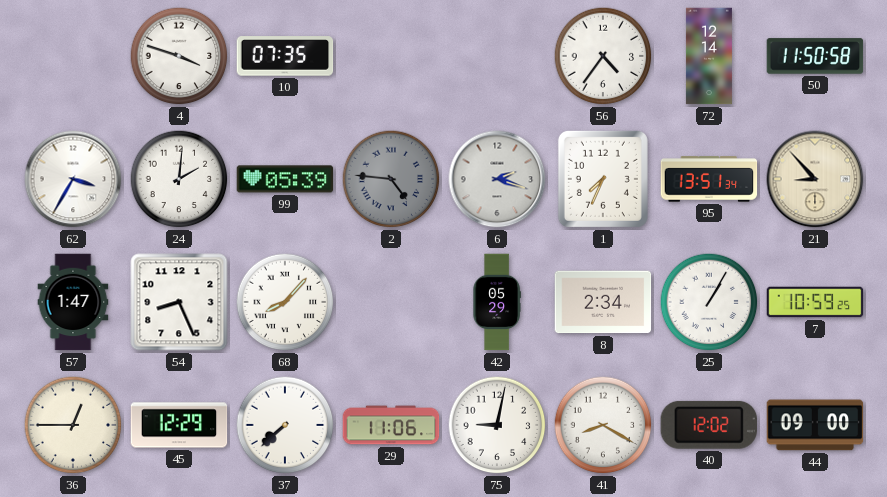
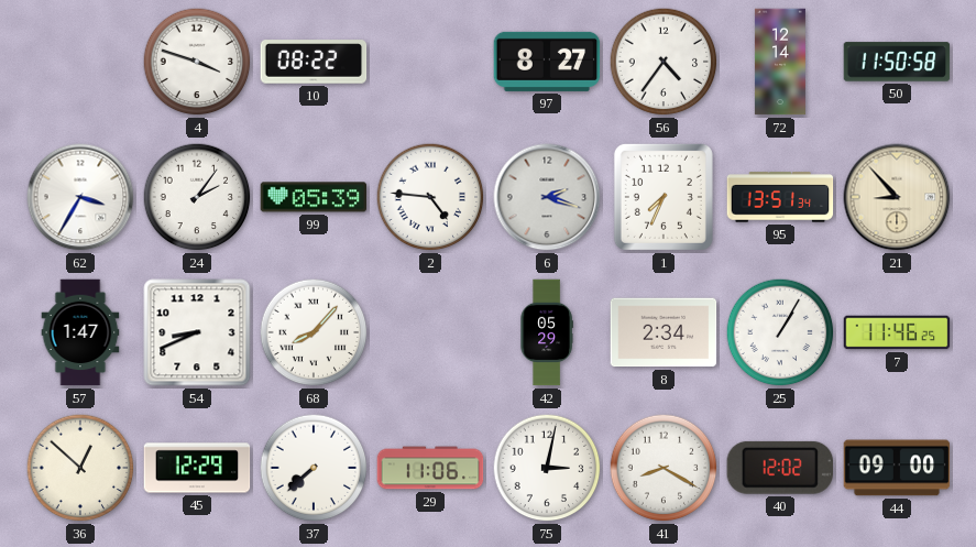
10: 07:35 -> 08:22 (314, 62)
97: none -> 8:27 (547, 62)
24: 2:01 -> 2:06 (197, 197)
2 dial: grey -> white (430, 197)
54: 8:26 -> 8:41 (197, 332)
7: 10:59 -> 11:46 (897, 332)
36: 12:45 -> 12:52 (80, 468)
75: 9:02 -> 3:02 (547, 468)
